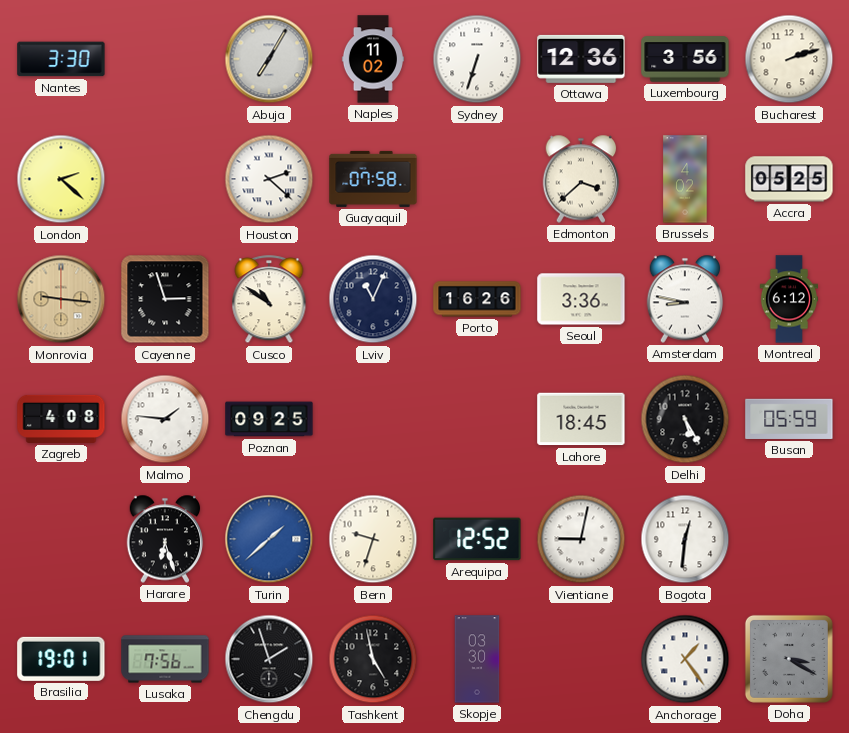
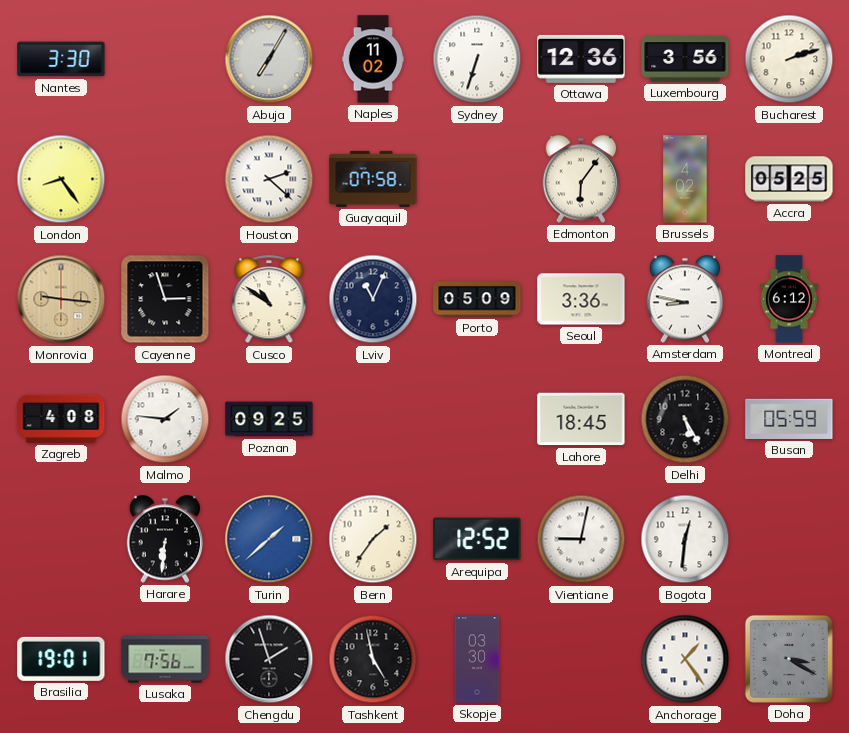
London: 2:22 -> 8:24 (61, 179)
Edmonton: 3:38 -> 6:06 (581, 179)
Porto: 16:26 -> 05:09 (477, 299)
Harare: 6:27 -> 6:31 (165, 539)
Bern: 9:33 -> 1:36 (373, 539)
